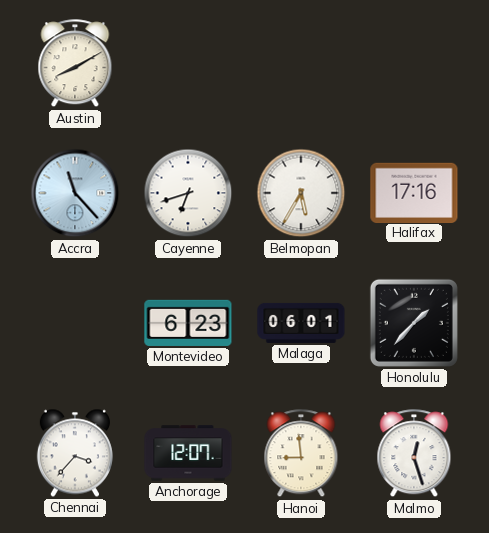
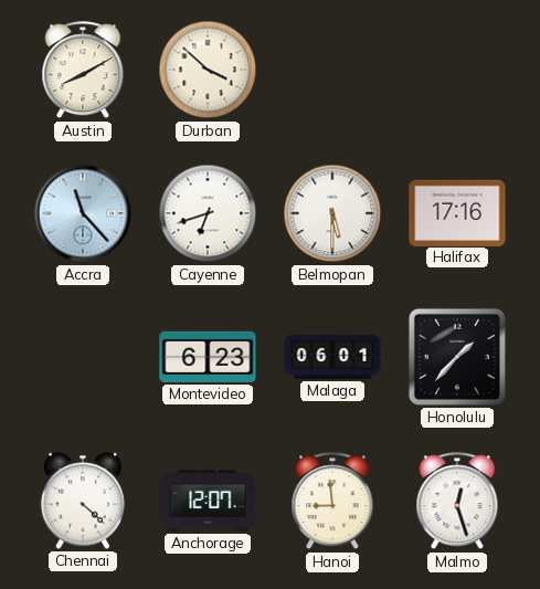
Durban: none -> 3:52 (208, 70)
Belmopan: 5:35 -> 5:30 (332, 213)
Chennai: 3:37 -> 4:22 (83, 501)
